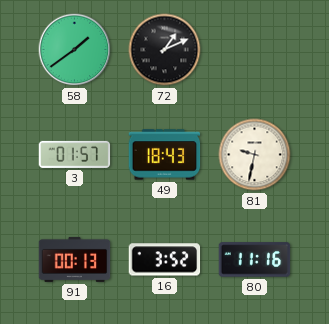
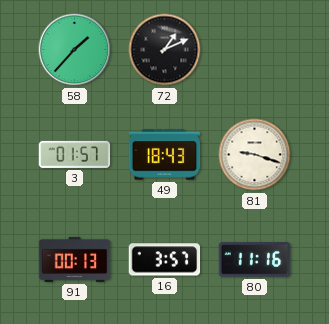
58: 1:39 -> 1:37 (75, 50)
81: 9:32 -> 9:18 (255, 155)
16: 3:52 -> 3:57 (165, 260)
